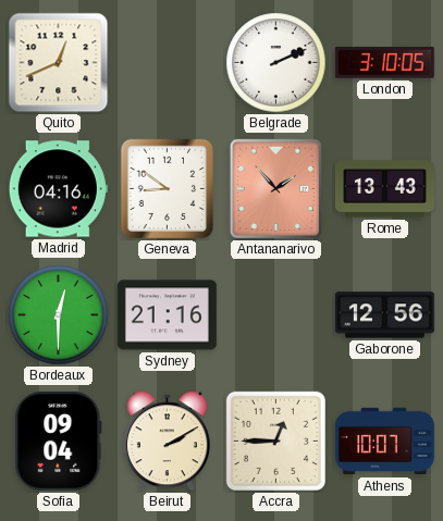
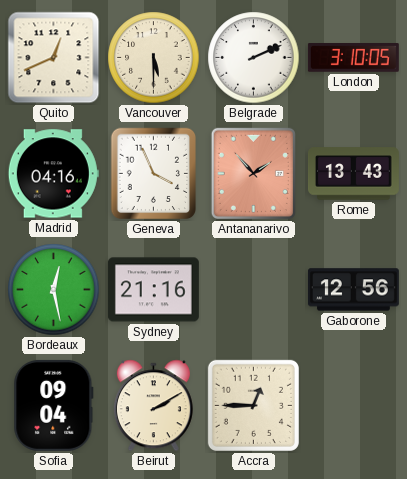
Vancouver: none -> 5:30 (154, 58)
Geneva: 8:51 -> 3:56 (154, 174)
Bordeaux: 12:30 -> 12:28 (54, 290)
Athens: 10:07 -> none (384, 442)
